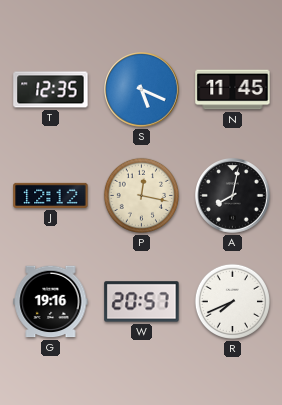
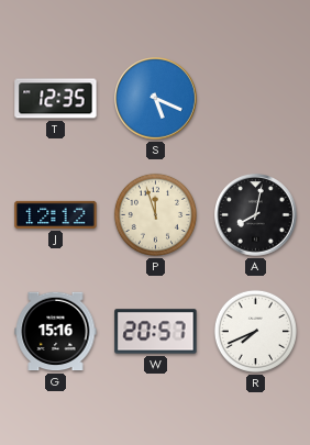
N: 11:45 -> none (233, 90)
P: 12:17 -> 11:57 (155, 214)
G: 19:16 -> 15:16 (56, 332)
